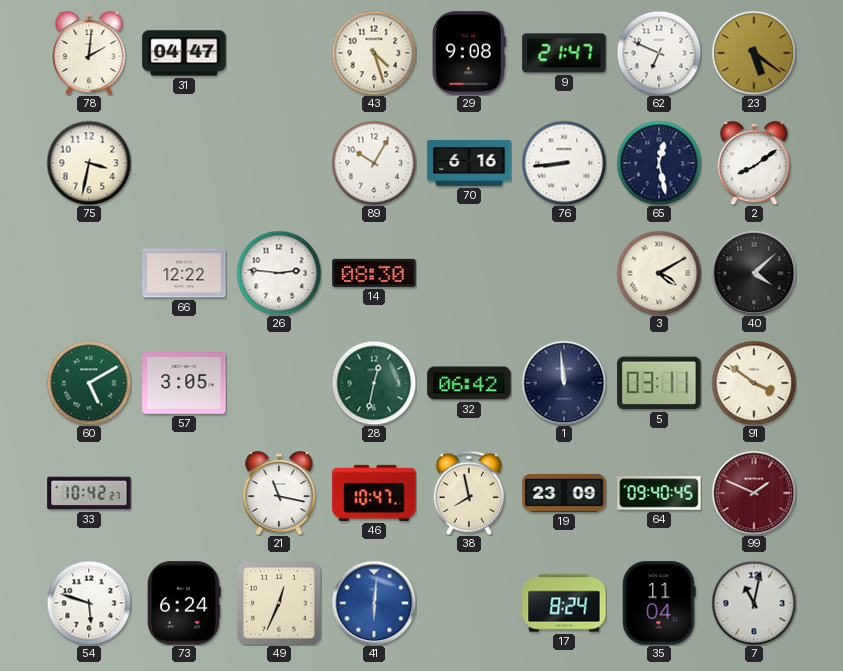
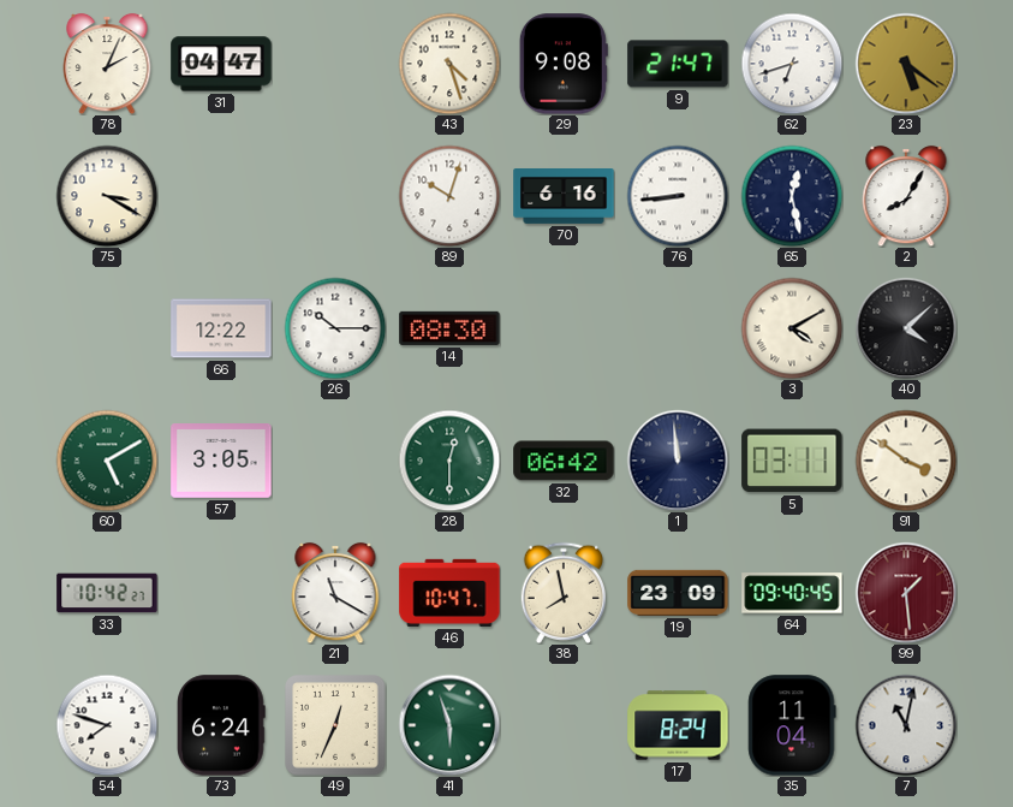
78: 2:01 -> 2:04 (107, 64)
62: 6:49 -> 6:42 (792, 64)
75: 3:32 -> 3:20 (107, 196)
89: 10:05 -> 10:03 (449, 196)
2: 8:09 -> 8:05 (906, 196)
26: 2:46 -> 10:15 (335, 328)
28: 12:32 -> 12:30 (449, 461)
21: 11:17 -> 11:20 (335, 593)
99: 1:49 -> 1:29 (906, 593)
54: 5:48 -> 7:48 (107, 725)
41: 6:01 -> 5:57 (449, 725)
41 dial: blue -> green (449, 725)
